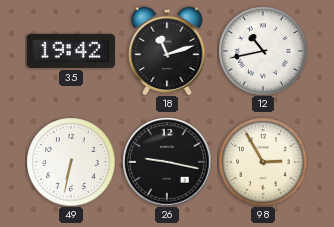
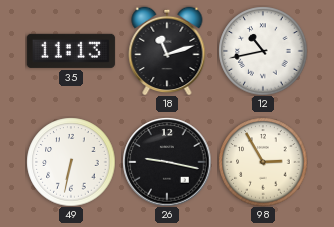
35: 19:42 -> 11:13 (71, 51)
